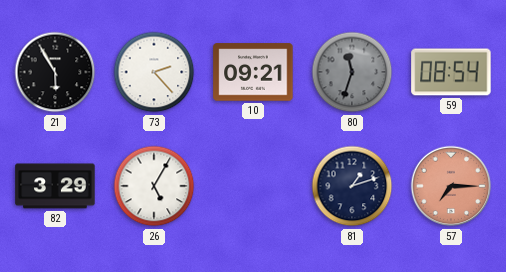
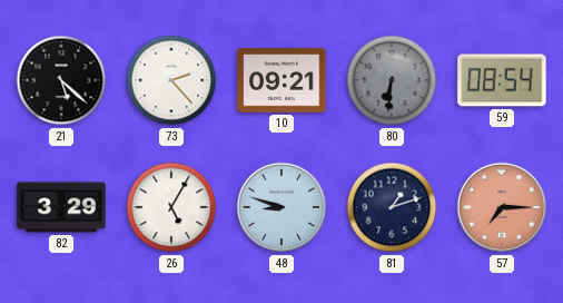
21: 5:55 -> 5:22 (61, 80)
80: 11:33 -> 6:31 (392, 80)
48: none -> 8:48 (281, 207)
